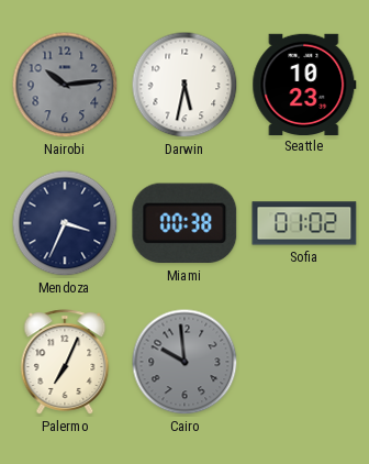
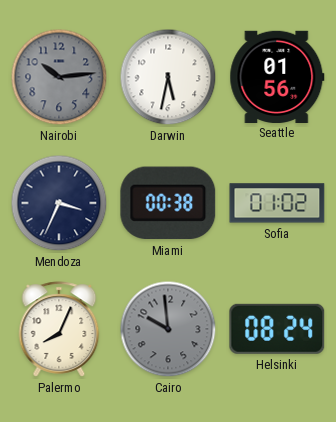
Seattle: 10:23 -> 01:56 (277, 76)
Palermo: 7:04 -> 8:04 (59, 329)
Helsinki: none -> 08:24 (277, 329)
